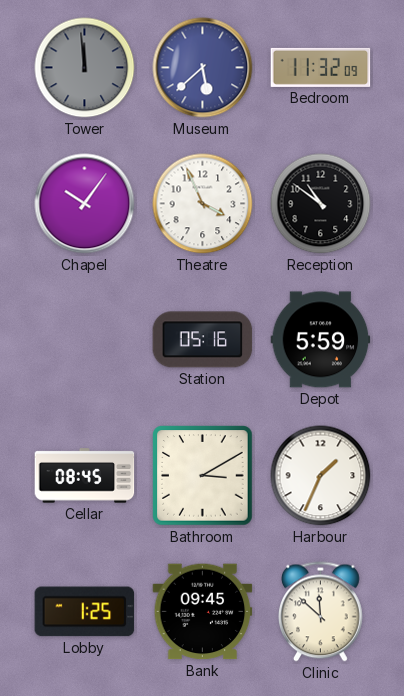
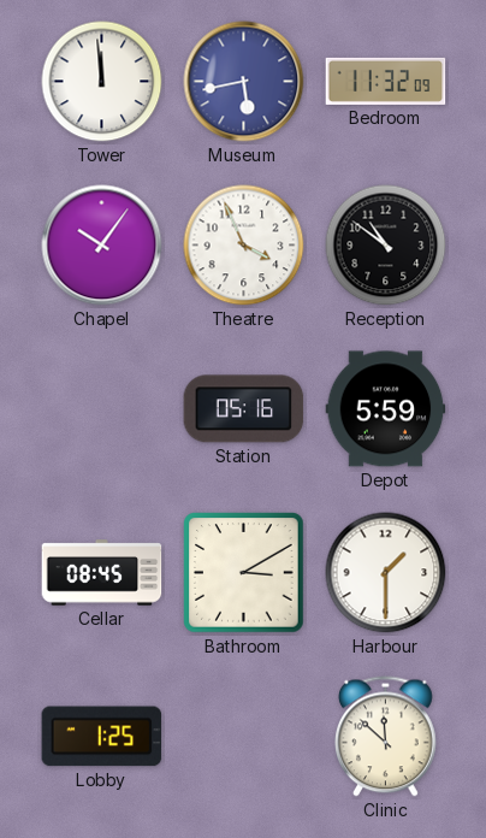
Tower dial: grey -> white (102, 82)
Museum: 5:38 -> 5:43 (244, 82)
Harbour: 1:34 -> 1:30 (386, 573)
Bank: 09:45 -> none (203, 612)
